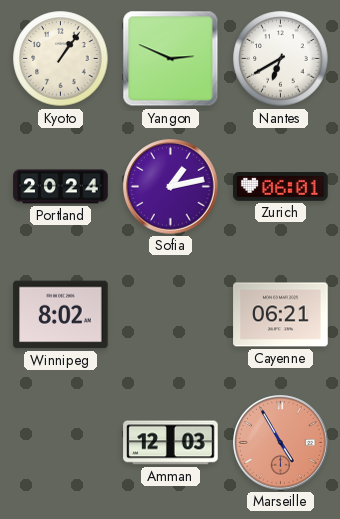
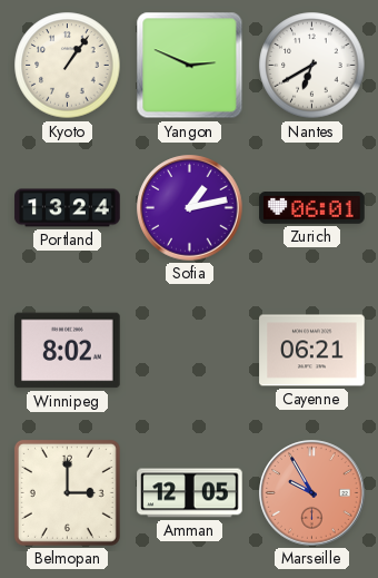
Portland: 20:24 -> 13:24 (68, 208)
Belmopan: none -> 3:00 (67, 492)
Amman: 12:03 -> 12:05 (190, 493)
Marseille: 4:55 -> 9:55 (312, 493)
